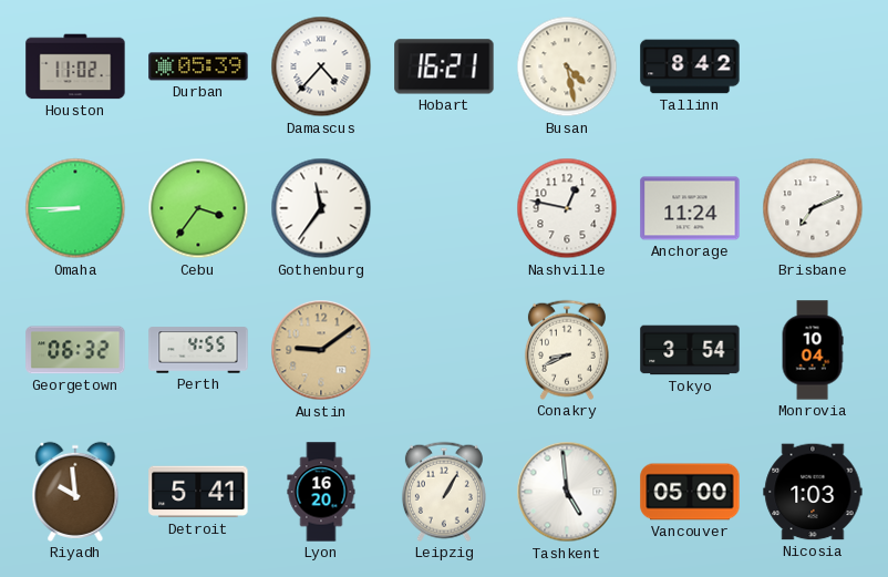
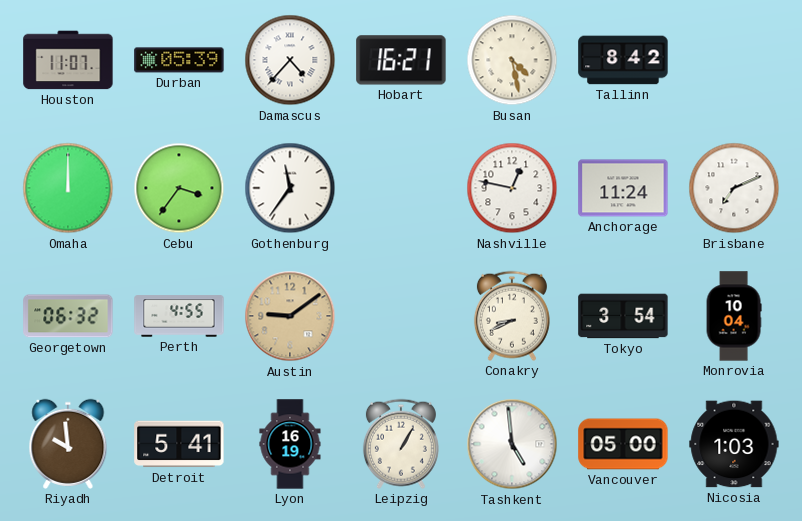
Houston: 11:02 -> 11:07 (68, 60)
Omaha: 8:45 -> 12:00 (68, 188)
Lyon: 16:20 -> 16:19 (290, 444)
